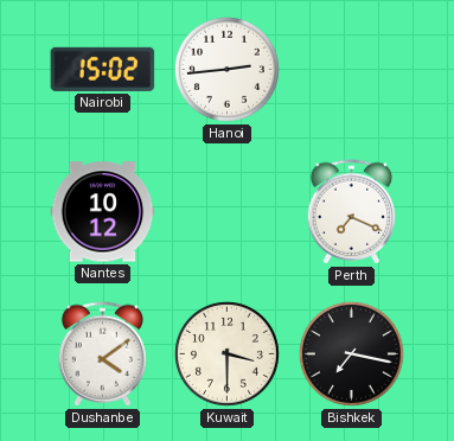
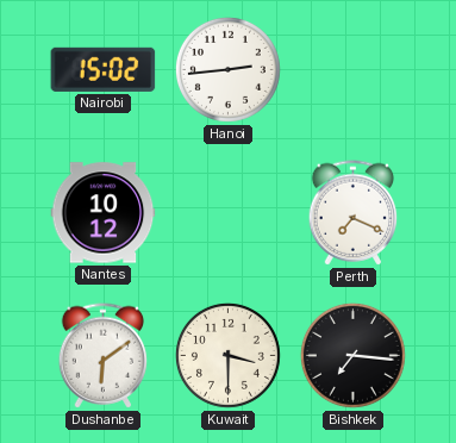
Dushanbe: 4:09 -> 6:09 (104, 356)
Bishkek: 7:17 -> 7:16 (352, 355)
